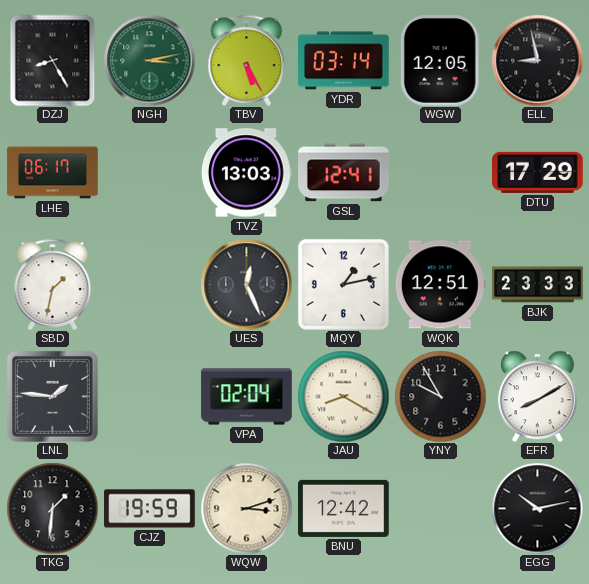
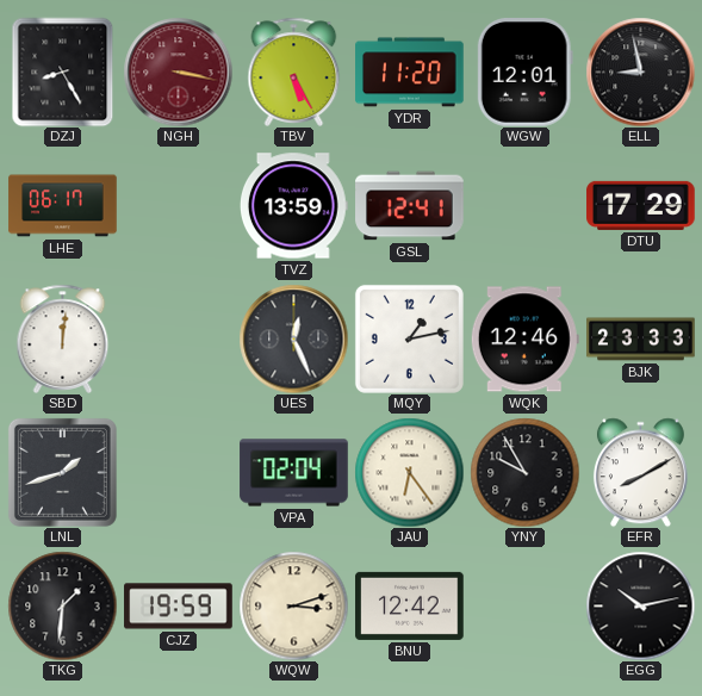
NGH: 3:13 -> 3:17 (178, 72)
NGH dial: green -> burgundy (178, 72)
YDR: 03:14 -> 11:20 (410, 73)
WGW: 12:05 -> 12:01 (524, 73)
TVZ: 13:03 -> 13:59 (293, 206)
SBD: 1:32 -> 12:01 (63, 338)
WQK: 12:51 -> 12:46 (524, 340)
LNL: 1:46 -> 1:42 (62, 472)
JAU: 8:20 -> 6:24 (409, 472)
